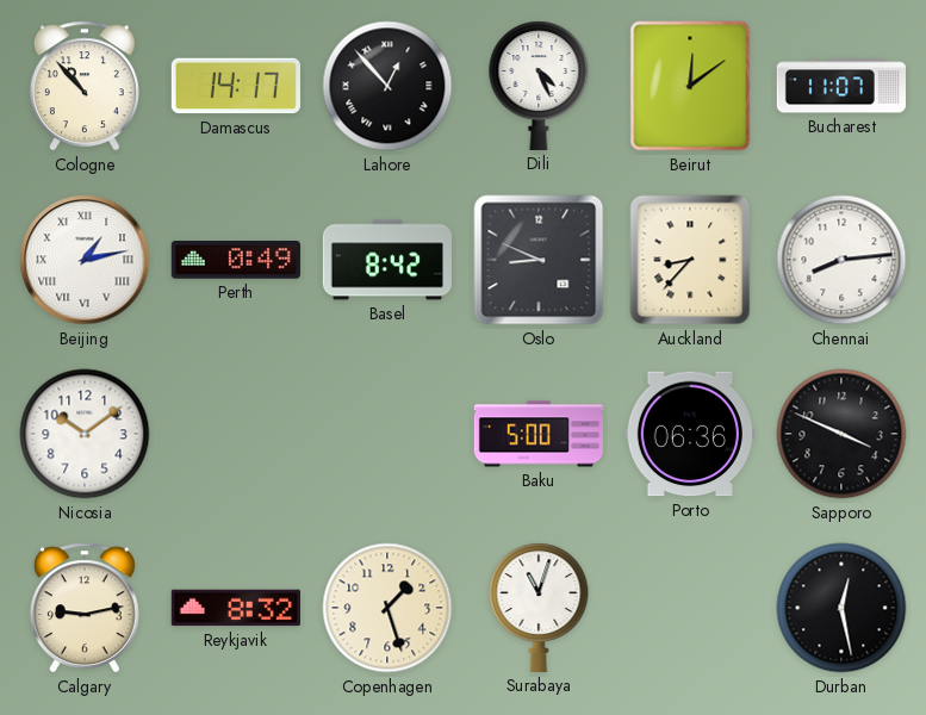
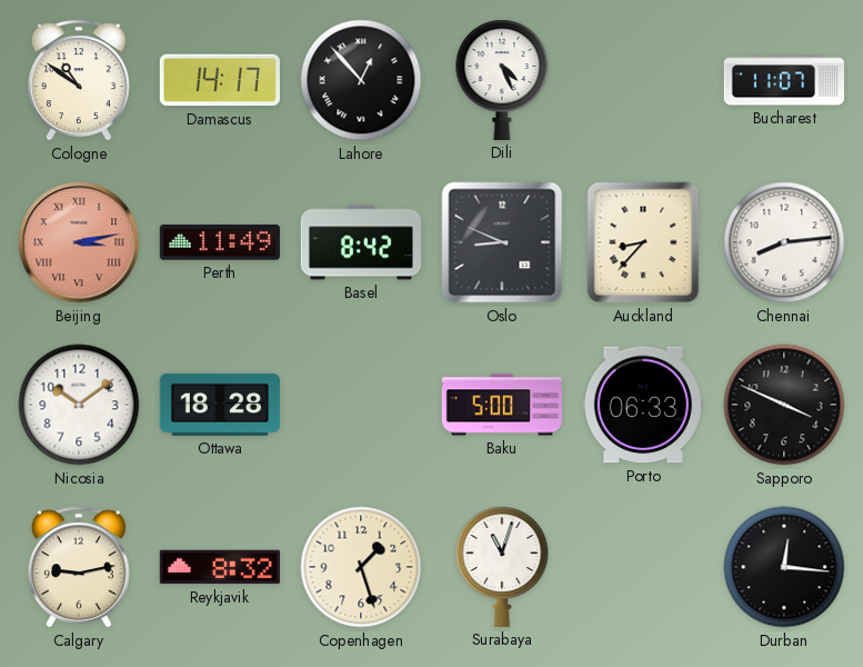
Cologne: 10:53 -> 10:51 (79, 80)
Beirut: 12:09 -> none (690, 86)
Beijing: 1:13 -> 3:13 (79, 242)
Beijing dial: white -> salmon (79, 242)
Perth: 0:49 -> 11:49 (220, 242)
Ottawa: none -> 18:28 (220, 405)
Porto: 06:36 -> 06:33 (643, 405)
Durban: 12:28 -> 12:16 (784, 567)
